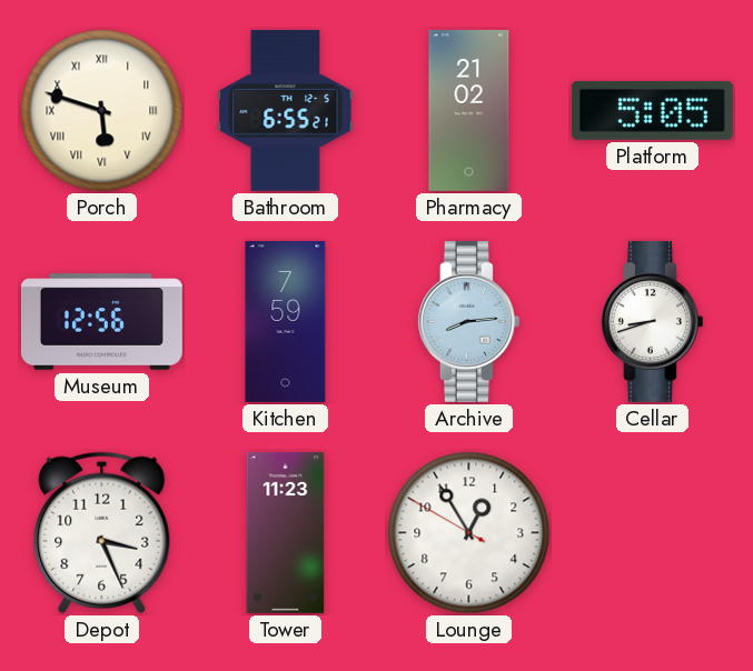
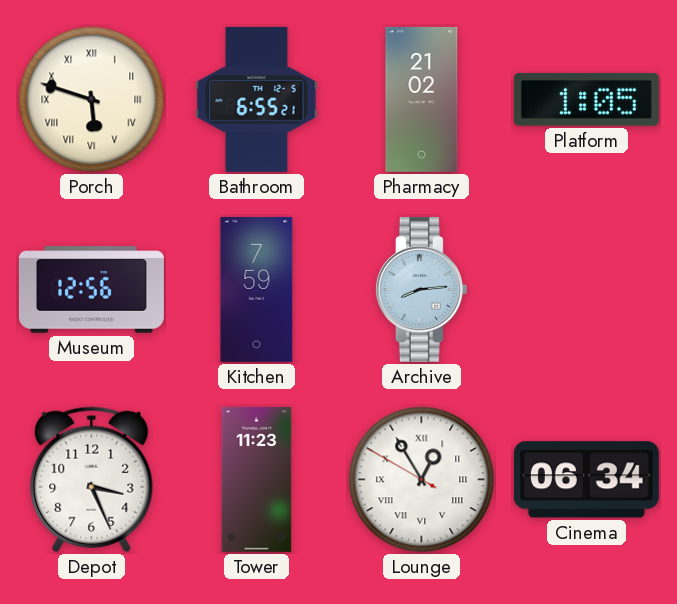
Platform: 5:05 -> 1:05 (586, 99)
Cellar: 8:42 -> none (652, 321)
Lounge numerals: Arabic -> Roman (422, 480)
Cinema: none -> 06:34 (586, 480)
